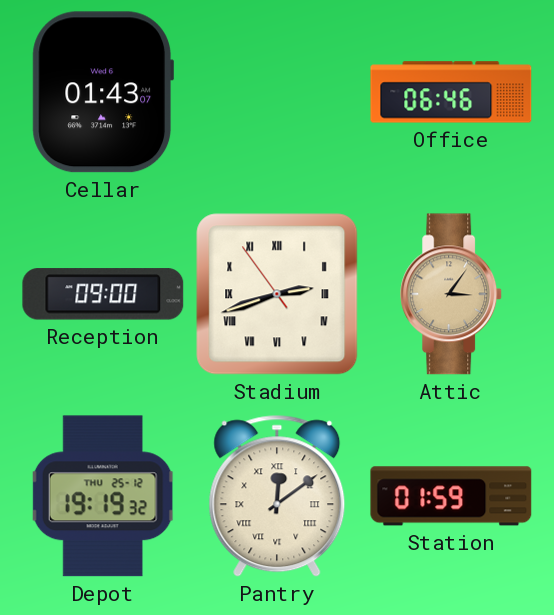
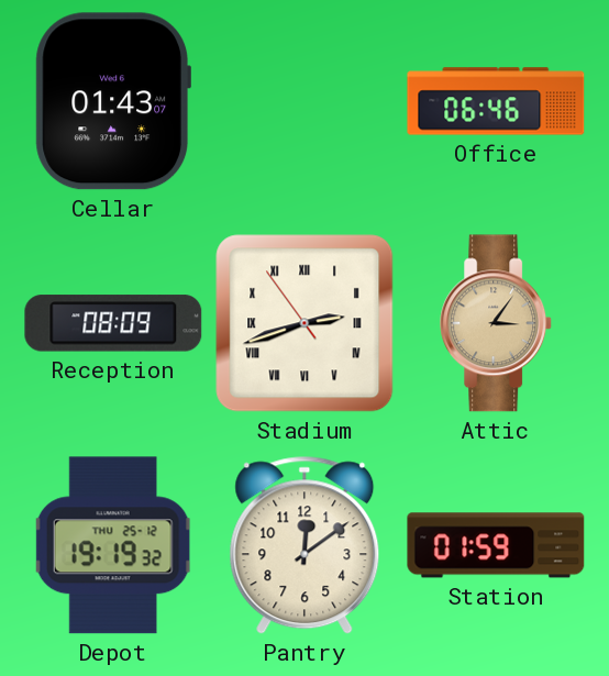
Reception: 09:00 -> 08:09 (113, 323)
Pantry numerals: Roman -> Arabic (304, 545)
